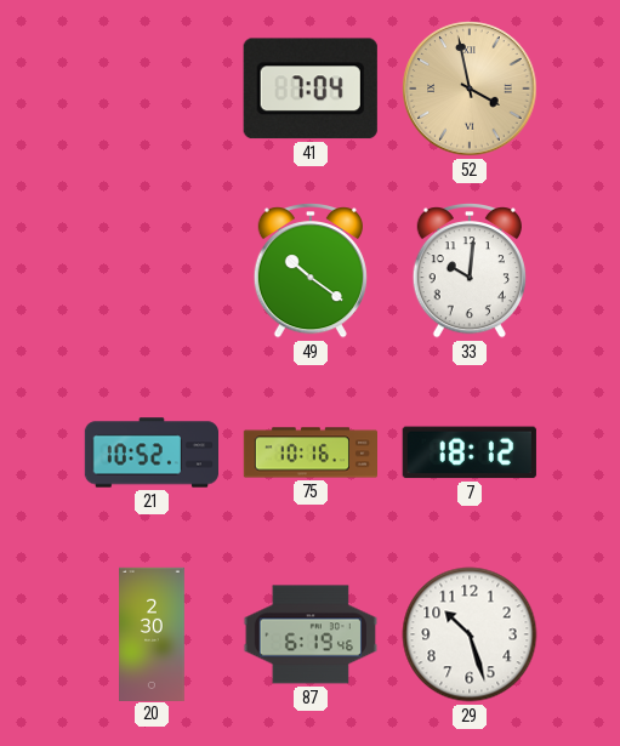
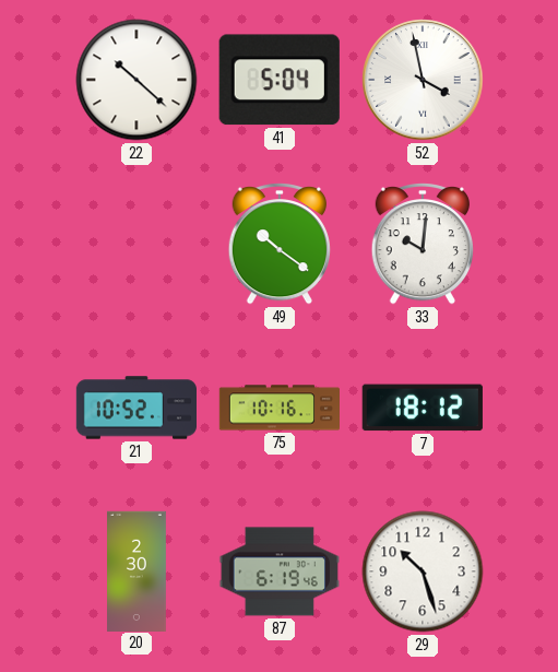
22: none -> 10:22 (136, 80)
41: 7:04 -> 5:04 (280, 80)
52 dial: champagne -> white (423, 80)
